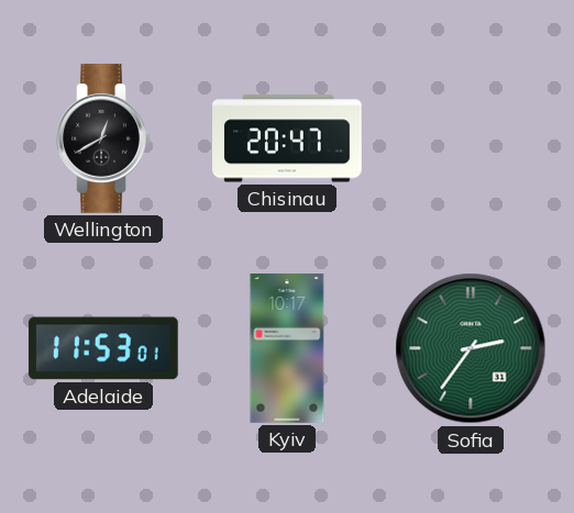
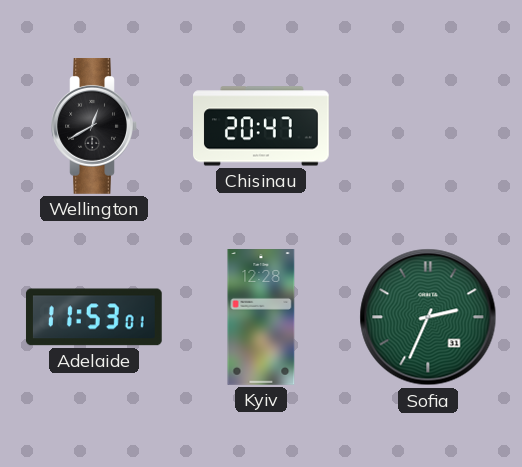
Kyiv: 10:17 -> 12:28 (261, 318)
Sofia: 2:36 -> 2:34 (428, 317)
